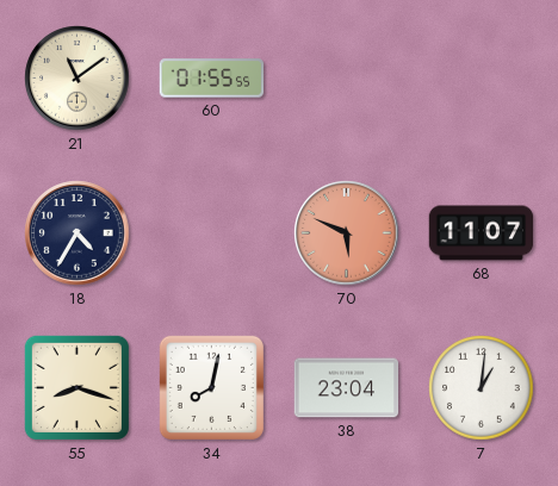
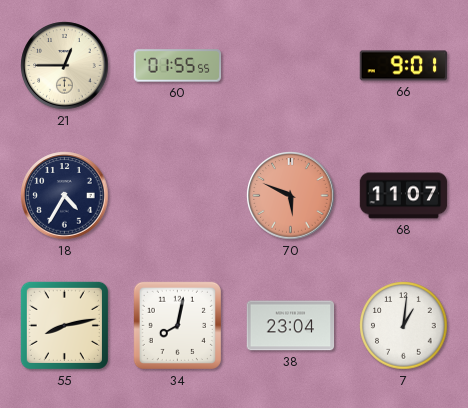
21: 11:09 -> 12:45 (65, 66)
66: none -> 9:01 (404, 66)
55: 8:18 -> 8:13 (64, 325)
